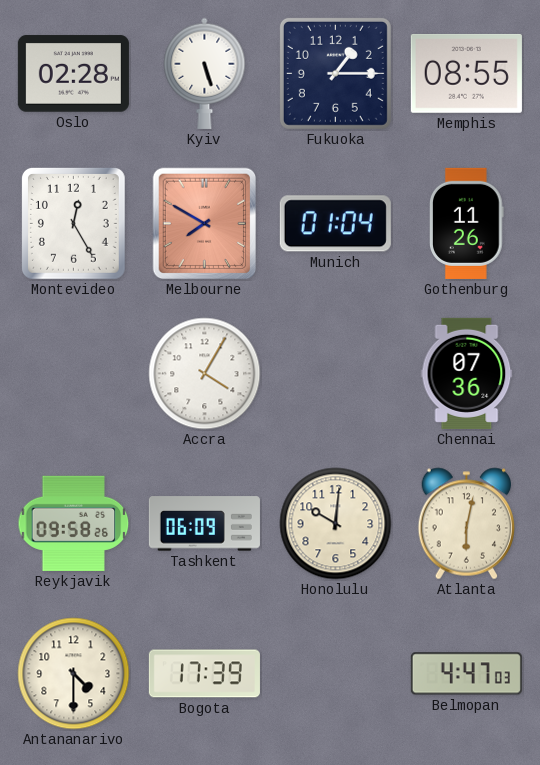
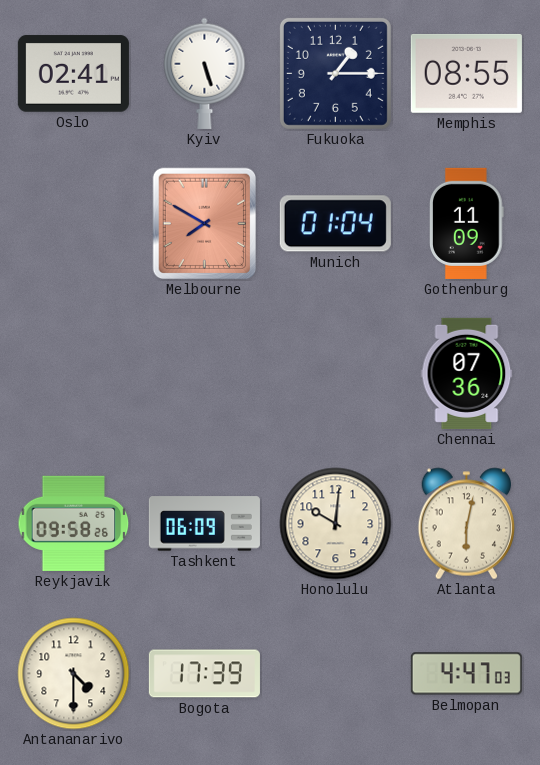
Oslo: 02:28 -> 02:41 (73, 74)
Montevideo: 12:25 -> none (73, 223)
Gothenburg: 11:26 -> 11:09 (467, 223)
Accra: 4:05 -> none (205, 374)
